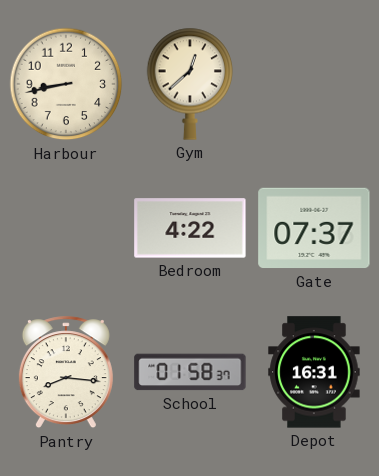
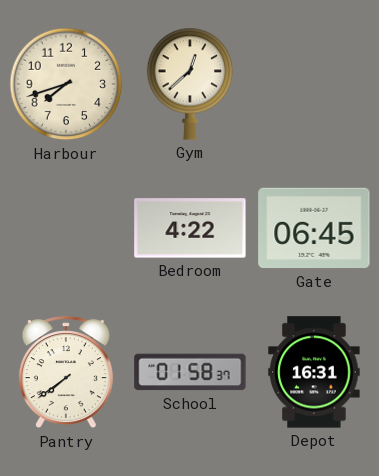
Harbour: 8:43 -> 7:42 (66, 84)
Gate: 07:37 -> 06:45 (314, 228)
Pantry: 8:16 -> 7:39 (66, 373)
